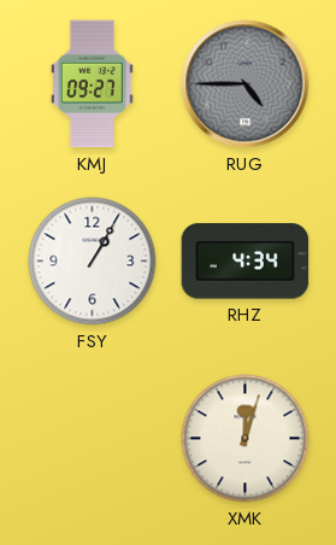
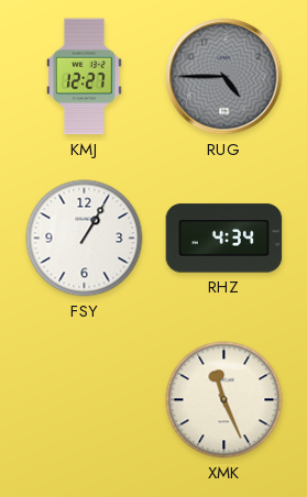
KMJ: 09:27 -> 12:27 (85, 77)
XMK: 12:03 -> 11:26 (224, 400)
